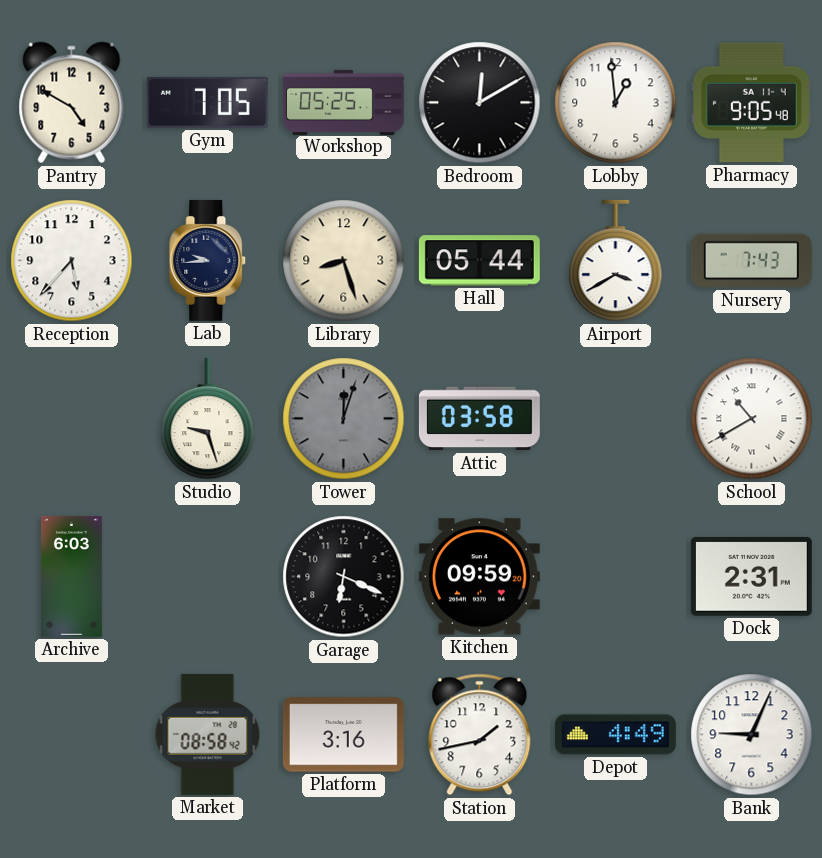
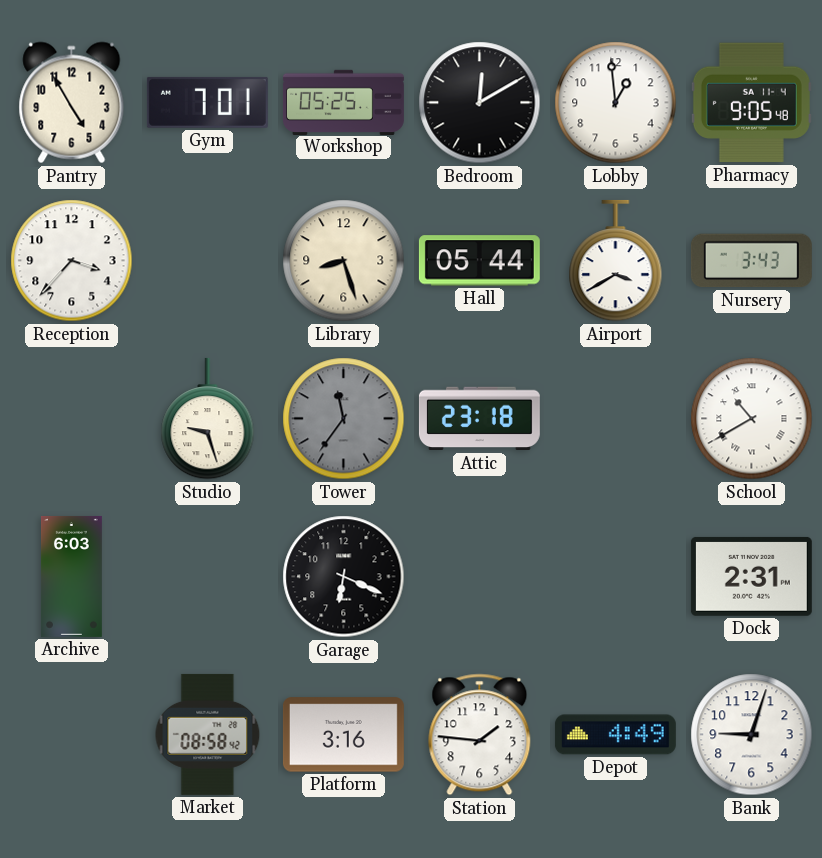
Pantry: 4:50 -> 4:55 (72, 103)
Gym: 7:05 -> 7:01 (207, 102)
Reception: 5:37 -> 3:37 (72, 261)
Lab: 9:44 -> none (208, 260)
Nursery: 7:43 -> 3:43 (751, 261)
Tower: 12:03 -> 11:36 (344, 419)
Attic: 03:58 -> 23:18 (479, 419)
Kitchen: 09:59 -> none (479, 577)
Station: 1:43 -> 1:46 (480, 735)
Bank: 9:04 -> 9:03 (752, 735)
